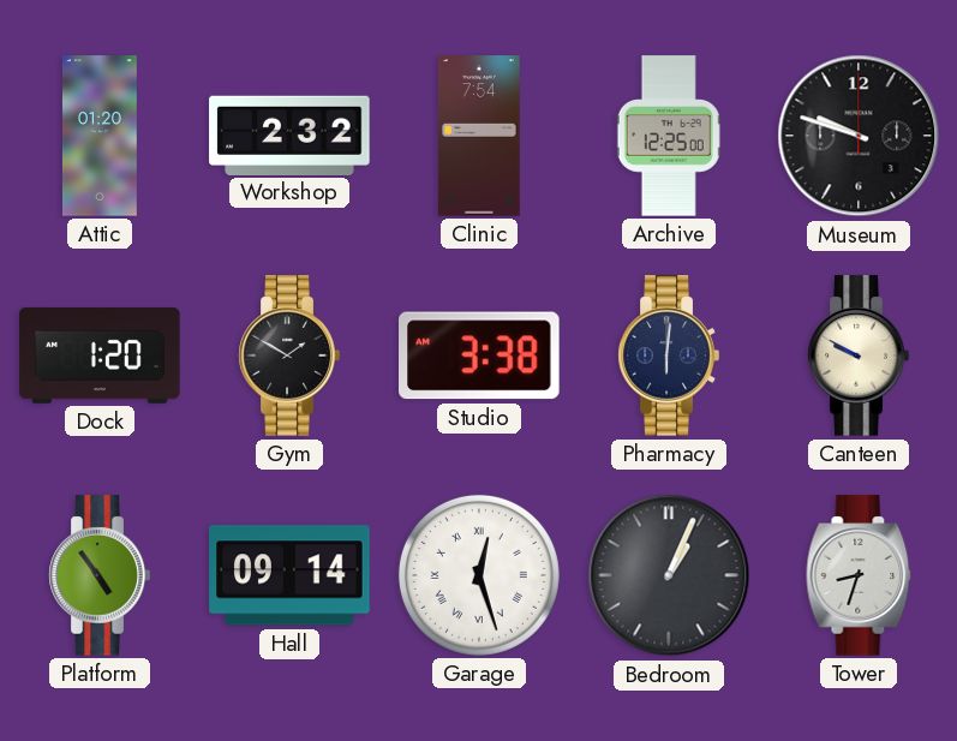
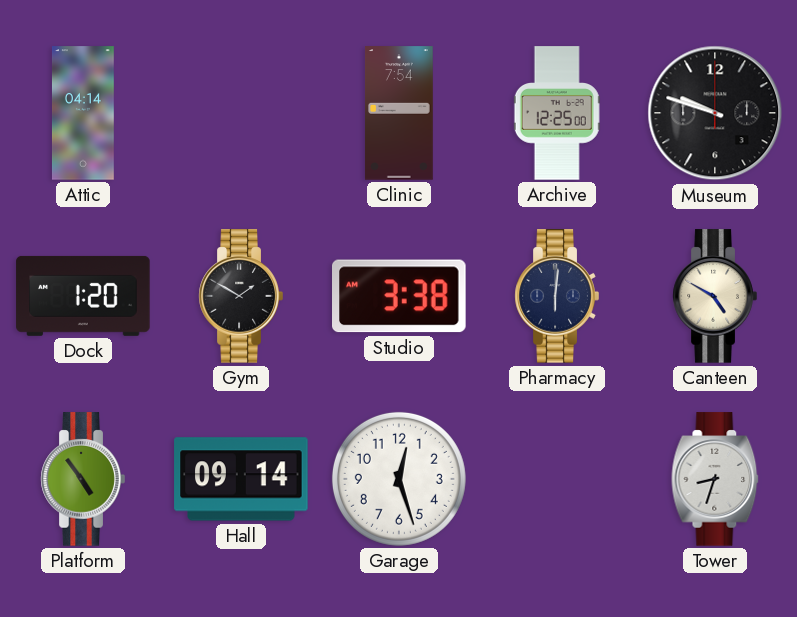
Attic: 01:20 -> 04:14 (83, 113)
Workshop: 2:32 -> none (289, 135)
Canteen: 9:50 -> 4:50 (715, 296)
Garage numerals: Roman -> Arabic (399, 479)
Bedroom: 1:04 -> none (669, 575)
